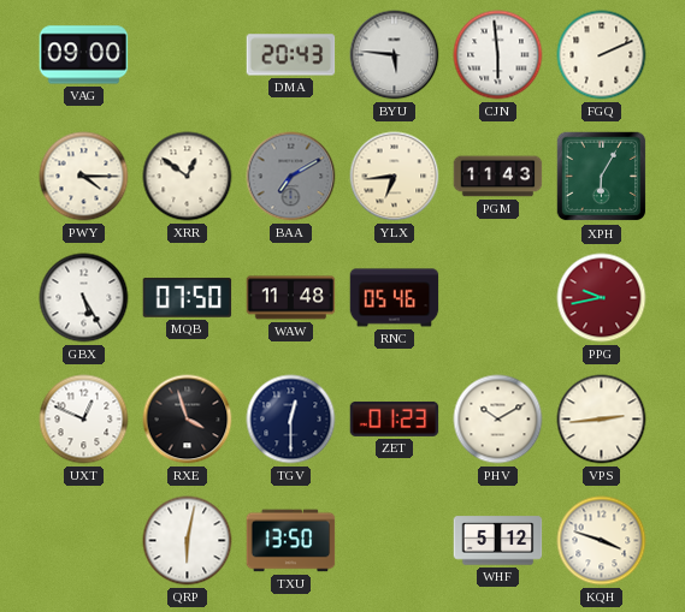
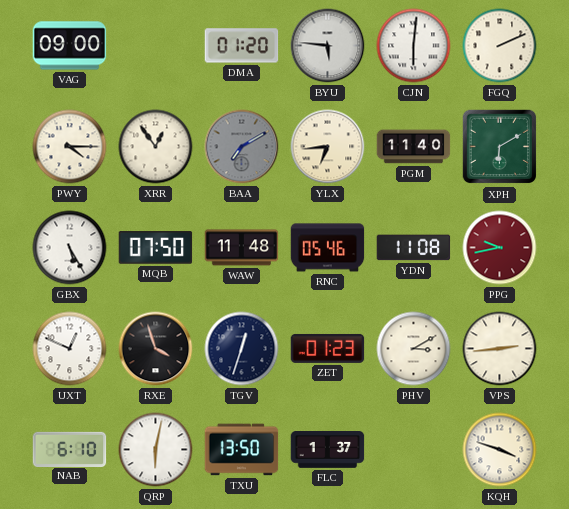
DMA: 20:43 -> 01:20 (242, 46)
CJN: 5:59 -> 6:01 (414, 46)
XRR: 12:51 -> 12:54 (156, 147)
PGM: 11:43 -> 11:40 (414, 147)
XPH: 6:05 -> 6:10 (500, 147)
YDN: none -> 11:08 (414, 248)
TGV: 12:30 -> 12:33 (242, 349)
PHV: 10:10 -> 3:10 (414, 349)
NAB: none -> 6:10 (70, 449)
FLC: none -> 1:37 (328, 450)
WHF: 5:12 -> none (498, 541)
